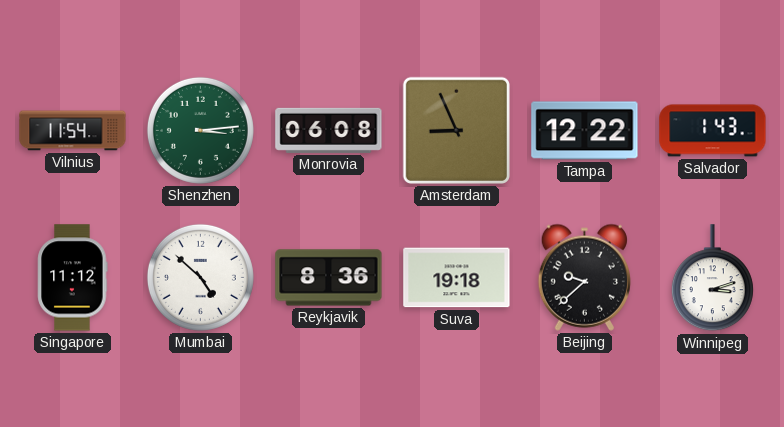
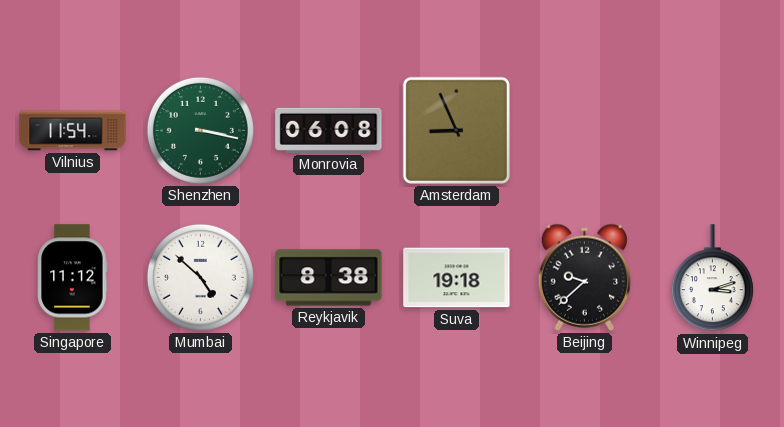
Shenzhen: 3:14 -> 3:17 (200, 130)
Tampa: 12:22 -> none (585, 131)
Salvador: 1:43 -> none (713, 131)
Reykjavik: 8:36 -> 8:38 (329, 278)
